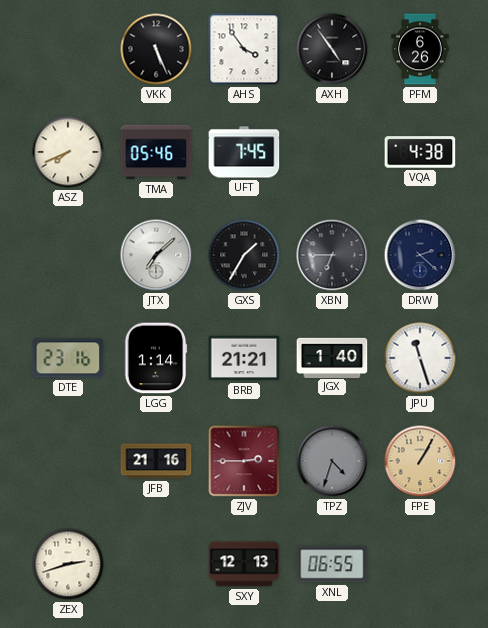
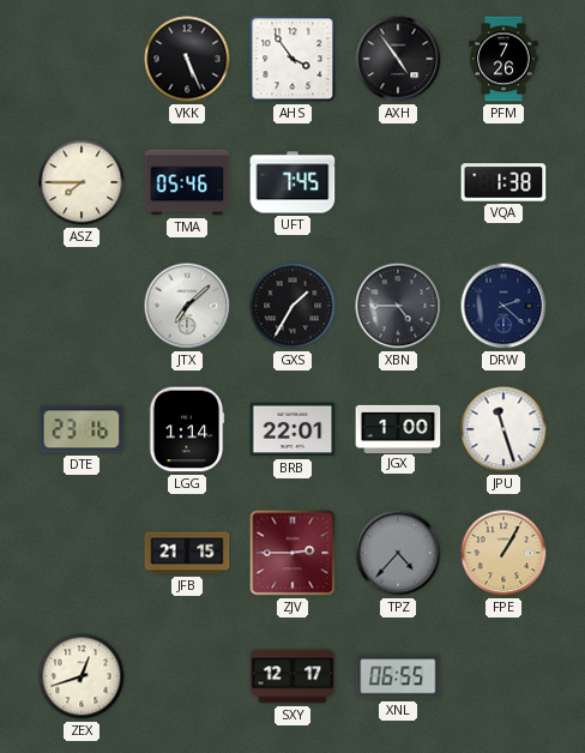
PFM: 6:26 -> 7:26 (503, 59)
ASZ: 7:41 -> 7:45 (82, 182)
VQA: 4:38 -> 1:38 (503, 182)
XBN: 6:45 -> 4:45 (398, 306)
BRB: 21:21 -> 22:01 (292, 429)
JGX: 1:40 -> 1:00 (398, 428)
JFB: 21:16 -> 21:15 (187, 553)
TPZ: 4:33 -> 4:37 (398, 553)
ZEX: 2:42 -> 12:42 (82, 676)
SXY: 12:13 -> 12:17 (292, 676)
